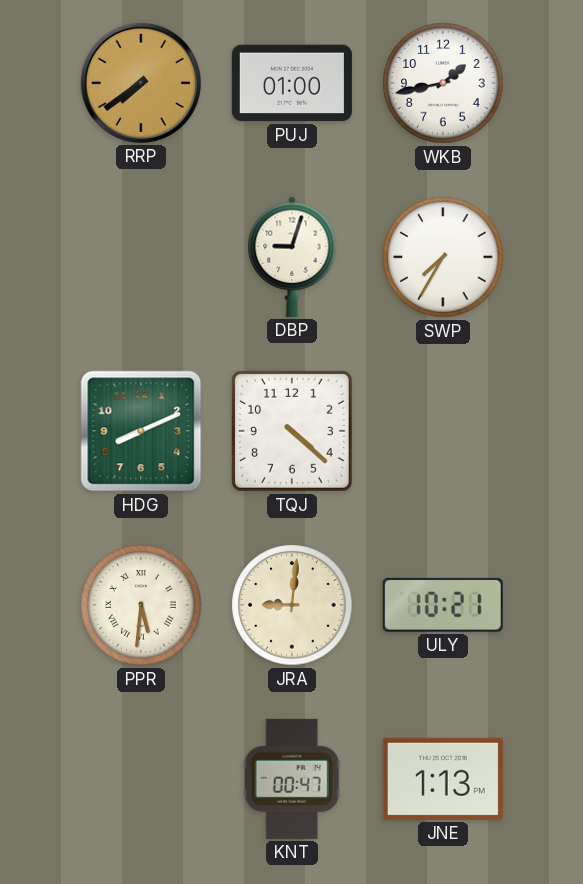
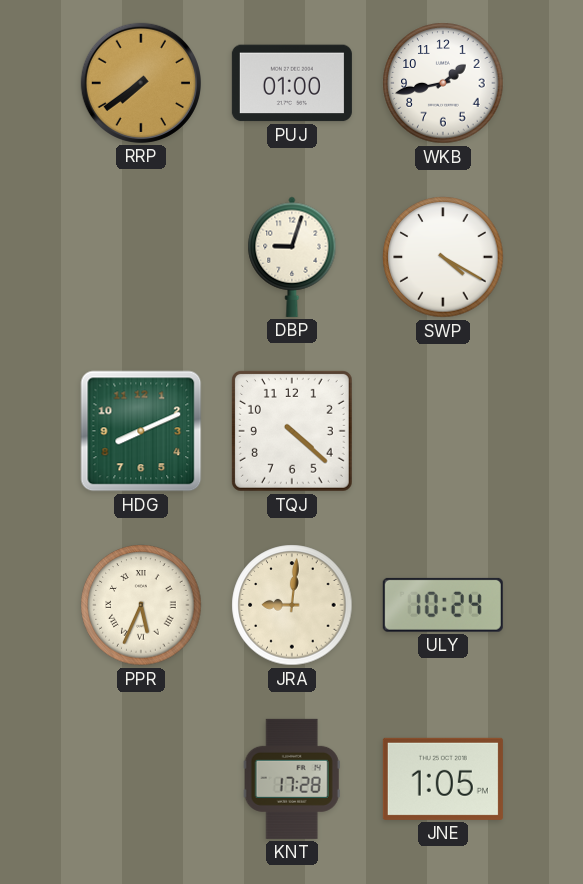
SWP: 7:35 -> 4:20 (443, 257)
PPR: 5:31 -> 5:34 (141, 605)
ULY: 10:21 -> 10:24 (443, 605)
KNT: 00:47 -> 17:28 (292, 779)
JNE: 1:13 -> 1:05 (443, 779)
